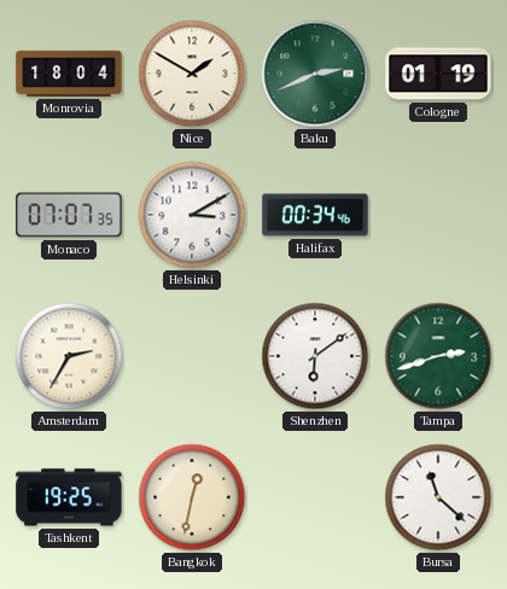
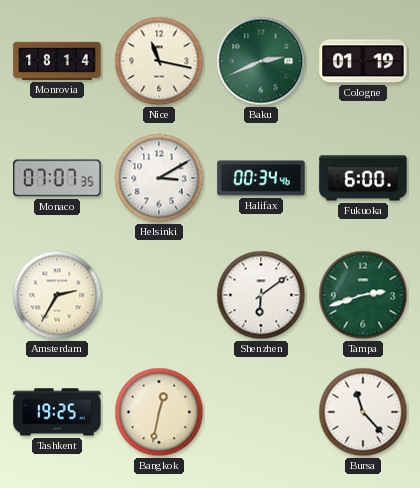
Monrovia: 18:04 -> 18:14 (57, 61)
Nice: 1:50 -> 11:17 (159, 61)
Fukuoka: none -> 6:00 (363, 178)
Bursa: 11:22 -> 11:23 (363, 412)
